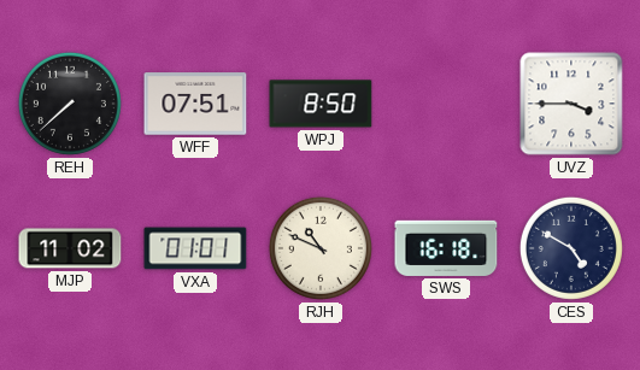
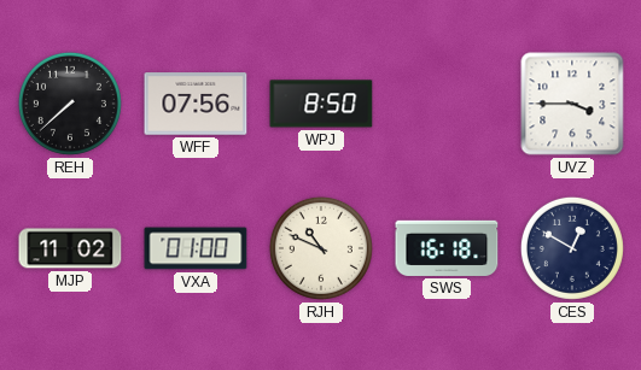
WFF: 07:51 -> 07:56 (196, 104)
VXA: 01:01 -> 01:00 (196, 248)
CES: 4:50 -> 12:50 (572, 248)
